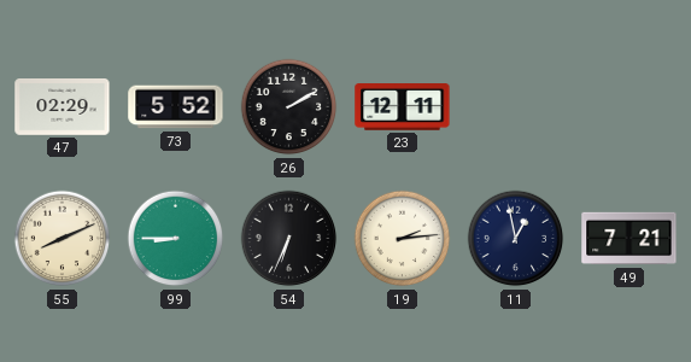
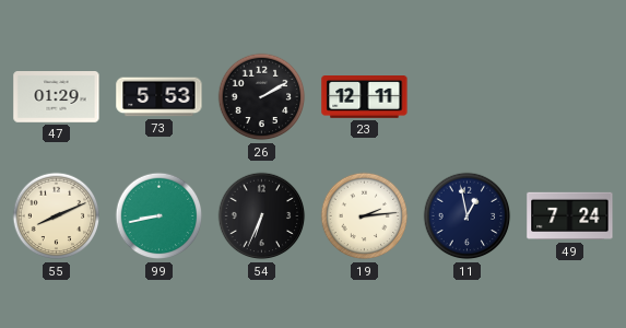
47: 02:29 -> 01:29 (57, 97)
73: 5:52 -> 5:53 (160, 97)
99: 8:45 -> 8:43 (160, 216)
49: 7:21 -> 7:24 (570, 216)
